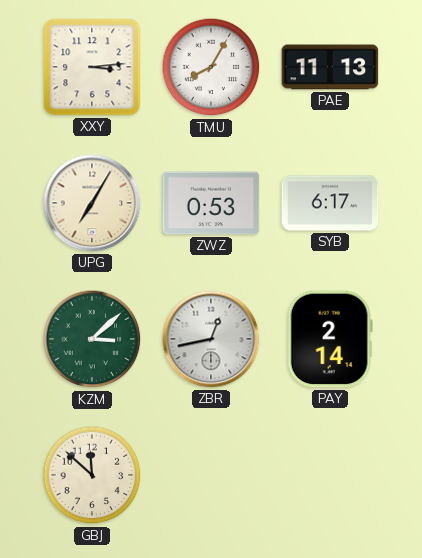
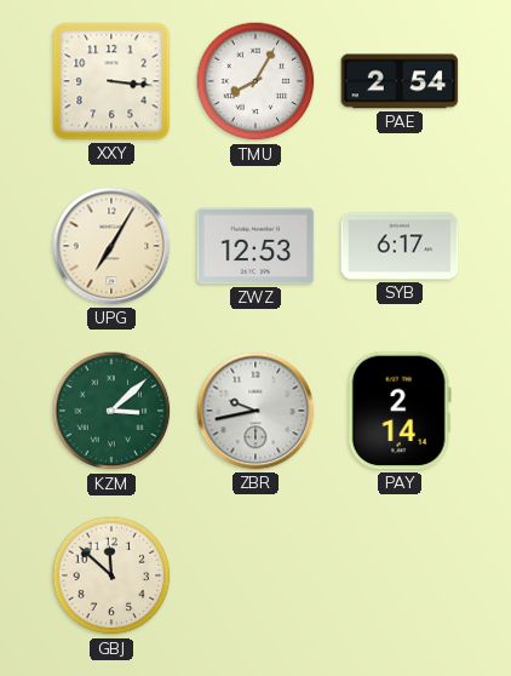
XXY: 3:14 -> 3:16 (111, 81)
PAE: 11:13 -> 2:54 (400, 81)
ZWZ: 0:53 -> 12:53 (255, 246)
ZBR: 12:43 -> 9:43 (255, 411)
